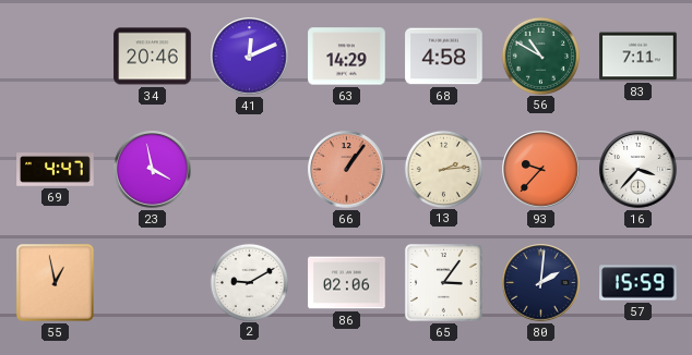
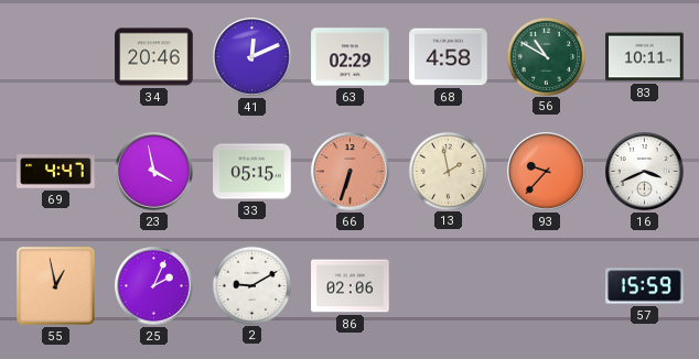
63: 14:29 -> 02:29 (351, 57)
83: 7:11 -> 10:11 (645, 57)
33: none -> 05:15 (252, 172)
66: 1:06 -> 6:33 (351, 172)
13: 2:14 -> 1:58 (448, 171)
16: 3:37 -> 3:41 (645, 172)
25: none -> 2:04 (154, 286)
65: 3:06 -> none (443, 282)
80: 2:01 -> none (541, 283)
